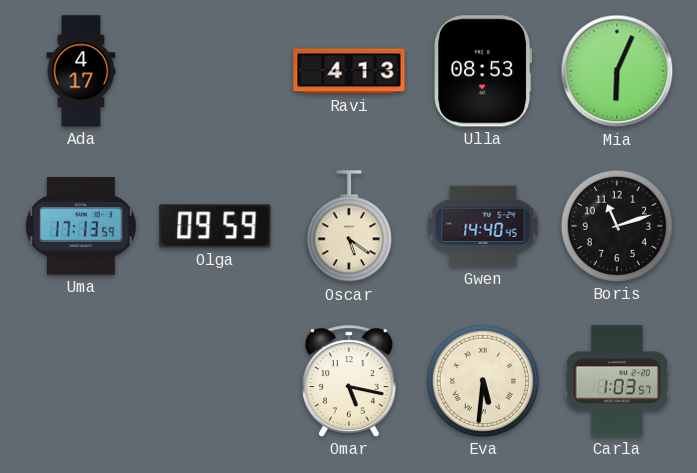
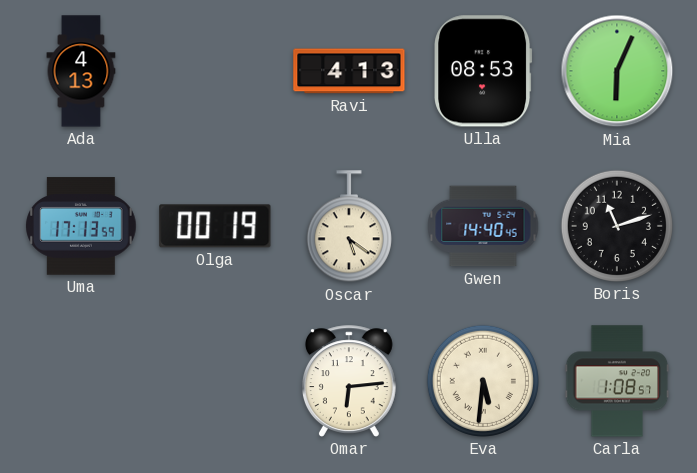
Ada: 4:17 -> 4:13 (81, 71)
Olga: 09:59 -> 00:19 (215, 226)
Omar: 5:17 -> 6:14 (349, 381)
Carla: 1:03 -> 1:08 (617, 381)
